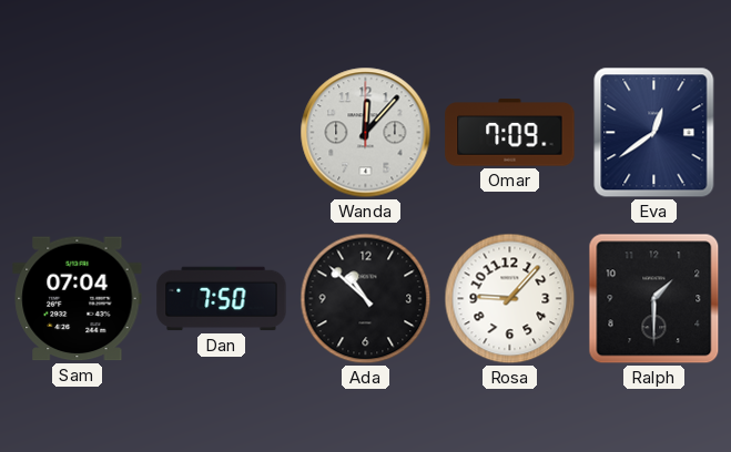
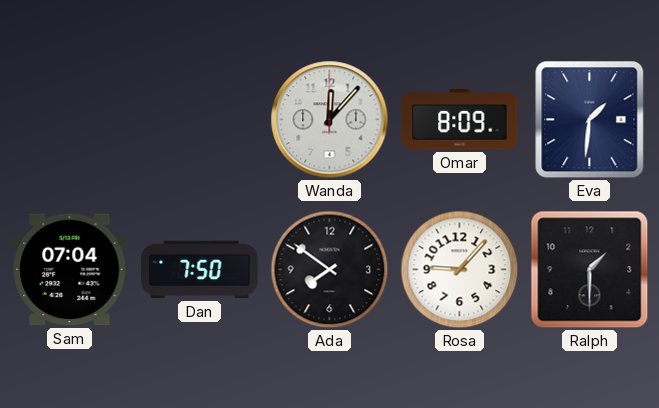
Omar: 7:09 -> 8:09 (460, 120)
Eva: 12:39 -> 1:31 (590, 120)
Ada: 10:52 -> 7:51 (330, 270)
